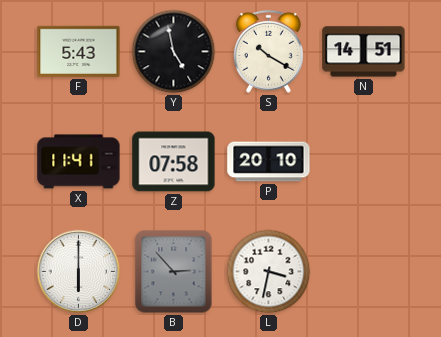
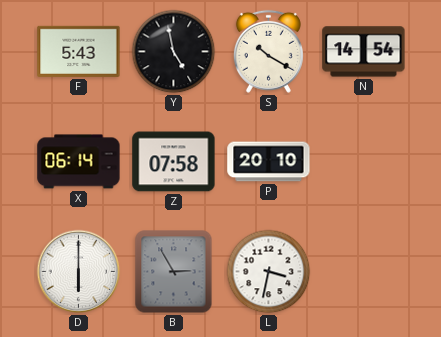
N: 14:51 -> 14:54 (364, 52)
X: 11:41 -> 06:14 (79, 162)
B: 2:53 -> 2:55 (174, 272)
